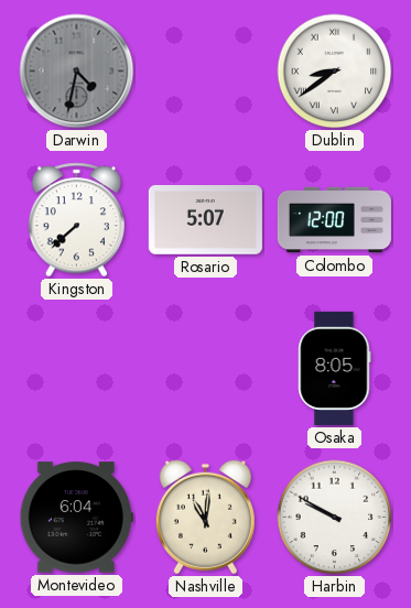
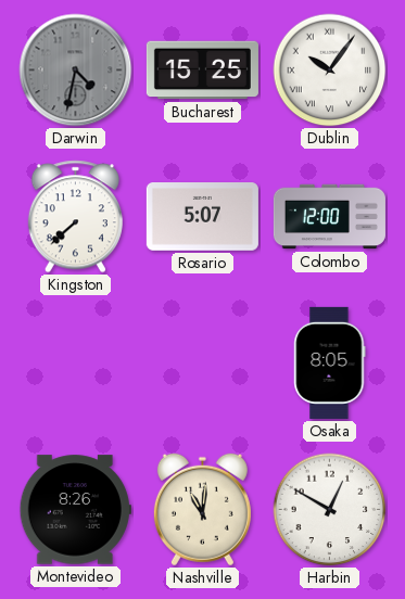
Bucharest: none -> 15:25 (202, 71)
Dublin: 8:39 -> 10:06 (330, 71)
Montevideo: 6:04 -> 8:26 (75, 510)
Harbin: 9:50 -> 12:50 (330, 510)
